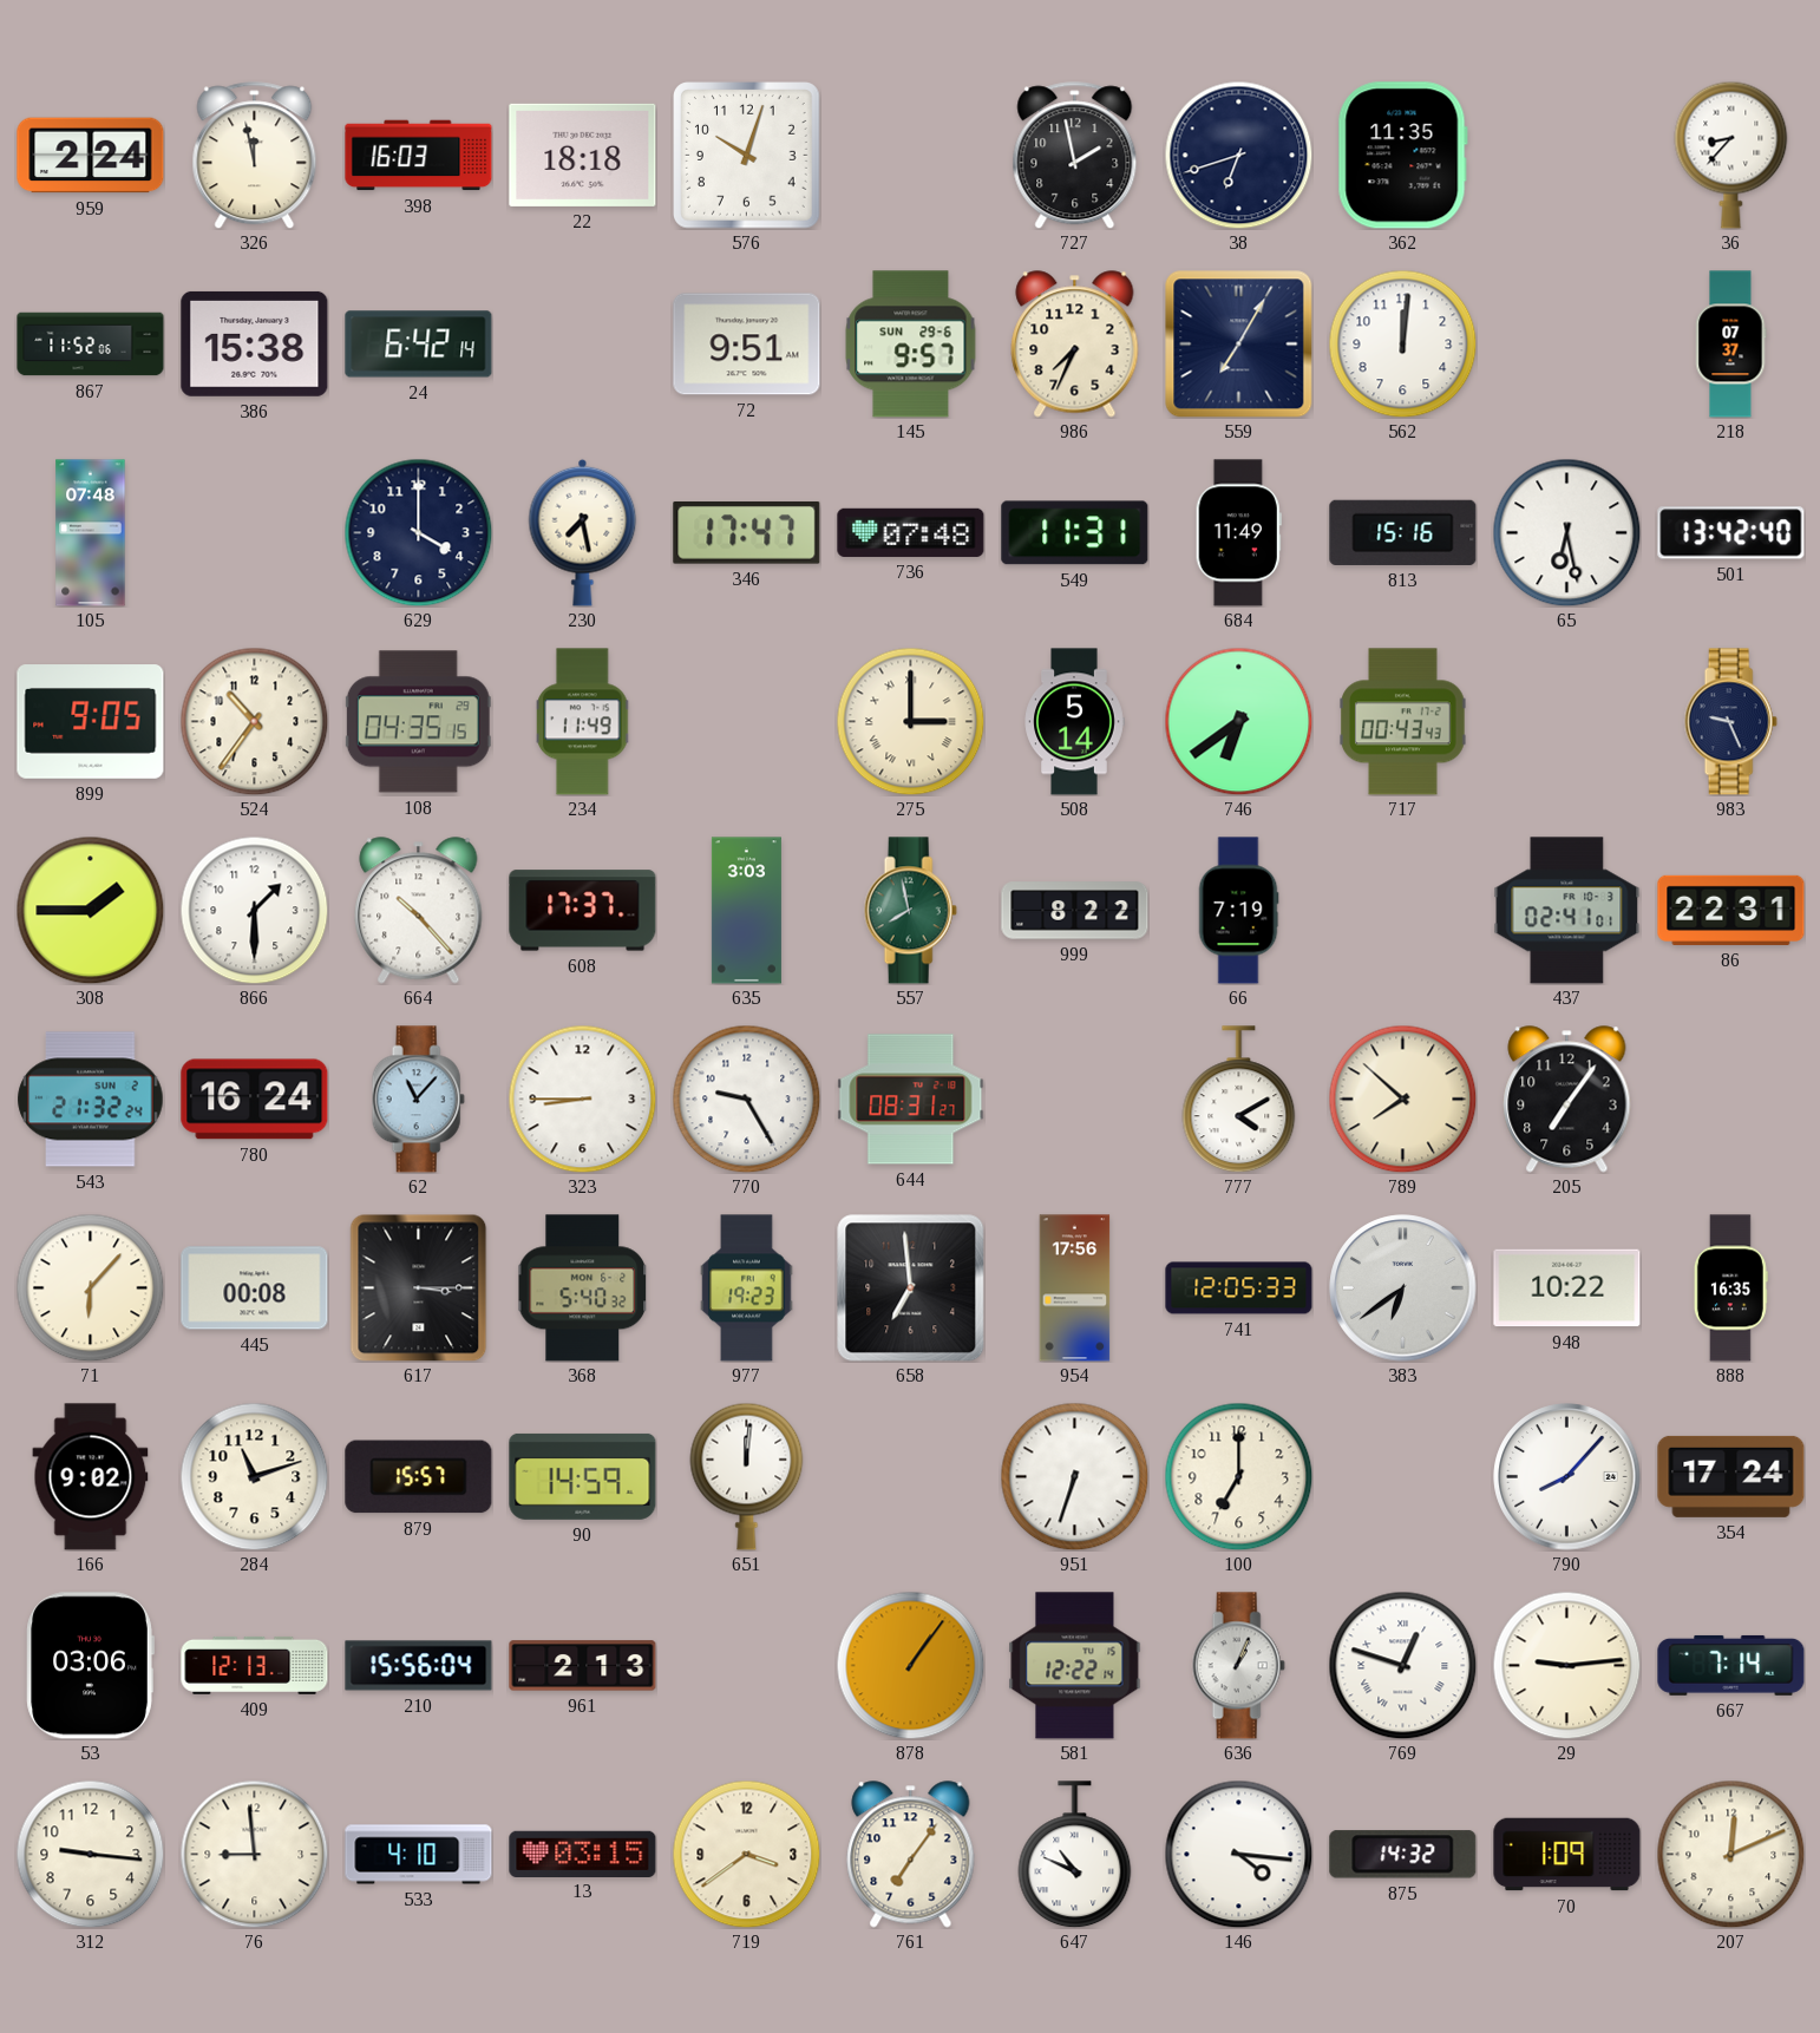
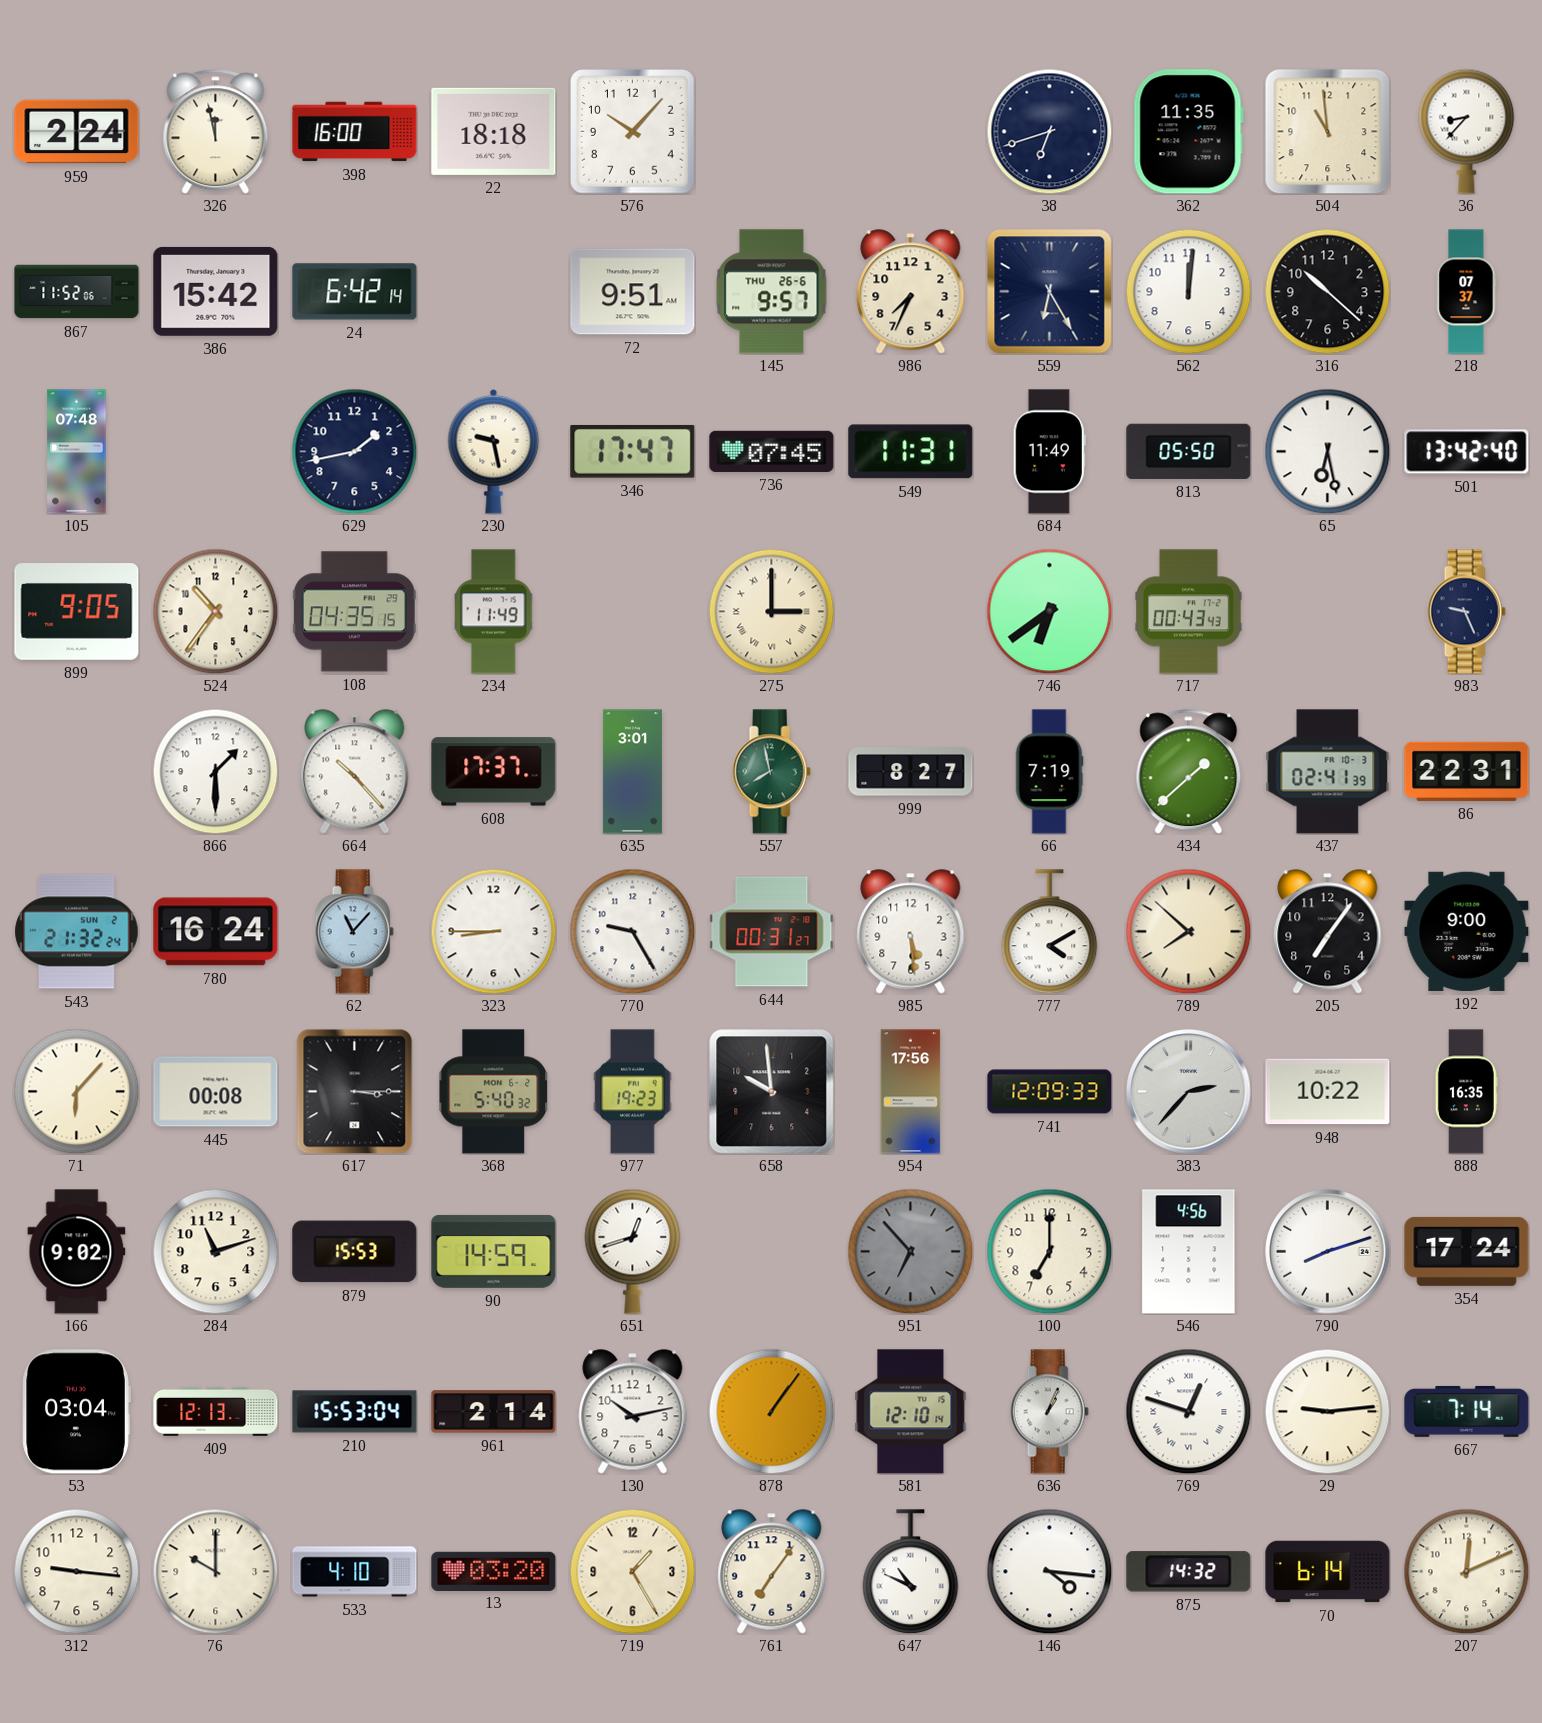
398: 16:03 -> 16:00 (355, 132)
576: 10:03 -> 10:07 (633, 132)
727: 1:58 -> none (1075, 156)
504: none -> 10:59 (1327, 131)
386: 15:38 -> 15:42 (216, 291)
145 date: SUN 29-6 -> THU 26-6 (772, 292)
559: 7:05 -> 6:25 (1049, 291)
316: none -> 10:22 (1327, 291)
629: 4:00 -> 1:43 (354, 451)
230: 7:28 -> 9:28 (494, 451)
736: 07:48 -> 07:45 (772, 451)
813: 15:16 -> 05:50 (1189, 451)
508: 5:14 -> none (1074, 722)
308: 1:45 -> none (90, 910)
635: 3:03 -> 3:01 (632, 772)
999: 8:22 -> 8:27 (911, 772)
434: none -> 1:38 (1189, 772)
437: 02:41:01 -> 02:41:39 (1328, 772)
644: 08:31 -> 00:31 (772, 932)
985: none -> 5:29 (911, 932)
192: none -> 9:00 (1467, 931)
658: 6:59 -> 9:59 (771, 1091)
741: 12:05 -> 12:09 (1050, 1092)
383: 6:39 -> 2:37 (1189, 1092)
879: 15:57 -> 15:53 (355, 1252)
651: 12:01 -> 12:42 (633, 1251)
951: 6:33 -> 6:53 (910, 1251)
951 dial: white -> grey (910, 1251)
546: none -> 4:56 (1189, 1252)
790: 8:07 -> 8:12 (1328, 1252)
53: 03:06 -> 03:04 (76, 1412)
210: 15:56 -> 15:53 (355, 1412)
961: 2:13 -> 2:14 (494, 1412)
130: none -> 10:13 (633, 1412)
581: 12:22 -> 12:10 (911, 1412)
76: 8:59 -> 10:00 (215, 1571)
13: 03:15 -> 03:20 (494, 1571)
719: 3:39 -> 1:25 (632, 1571)
70: 1:09 -> 6:14 (1328, 1572)
